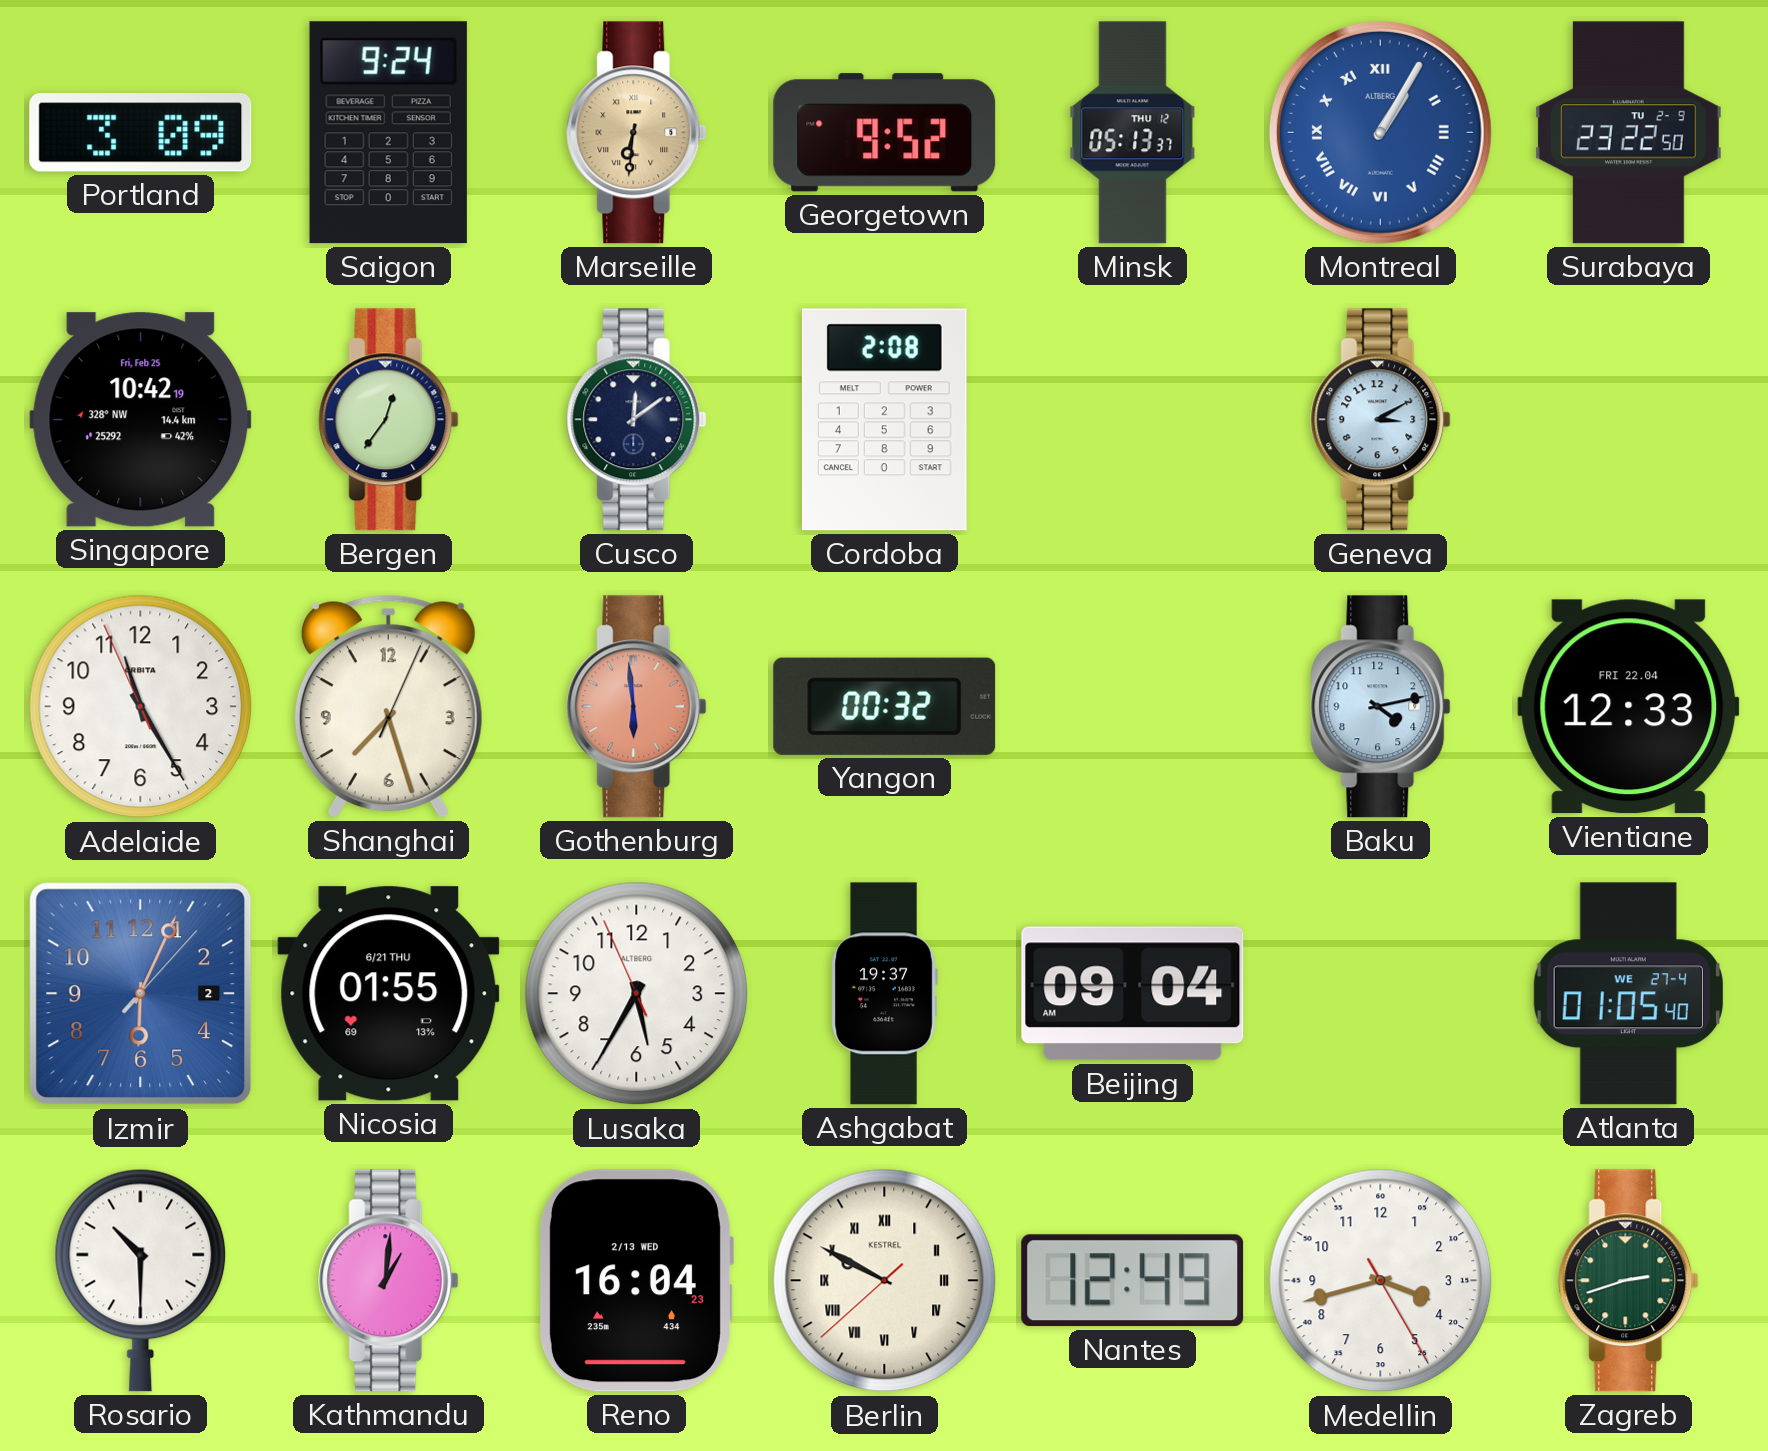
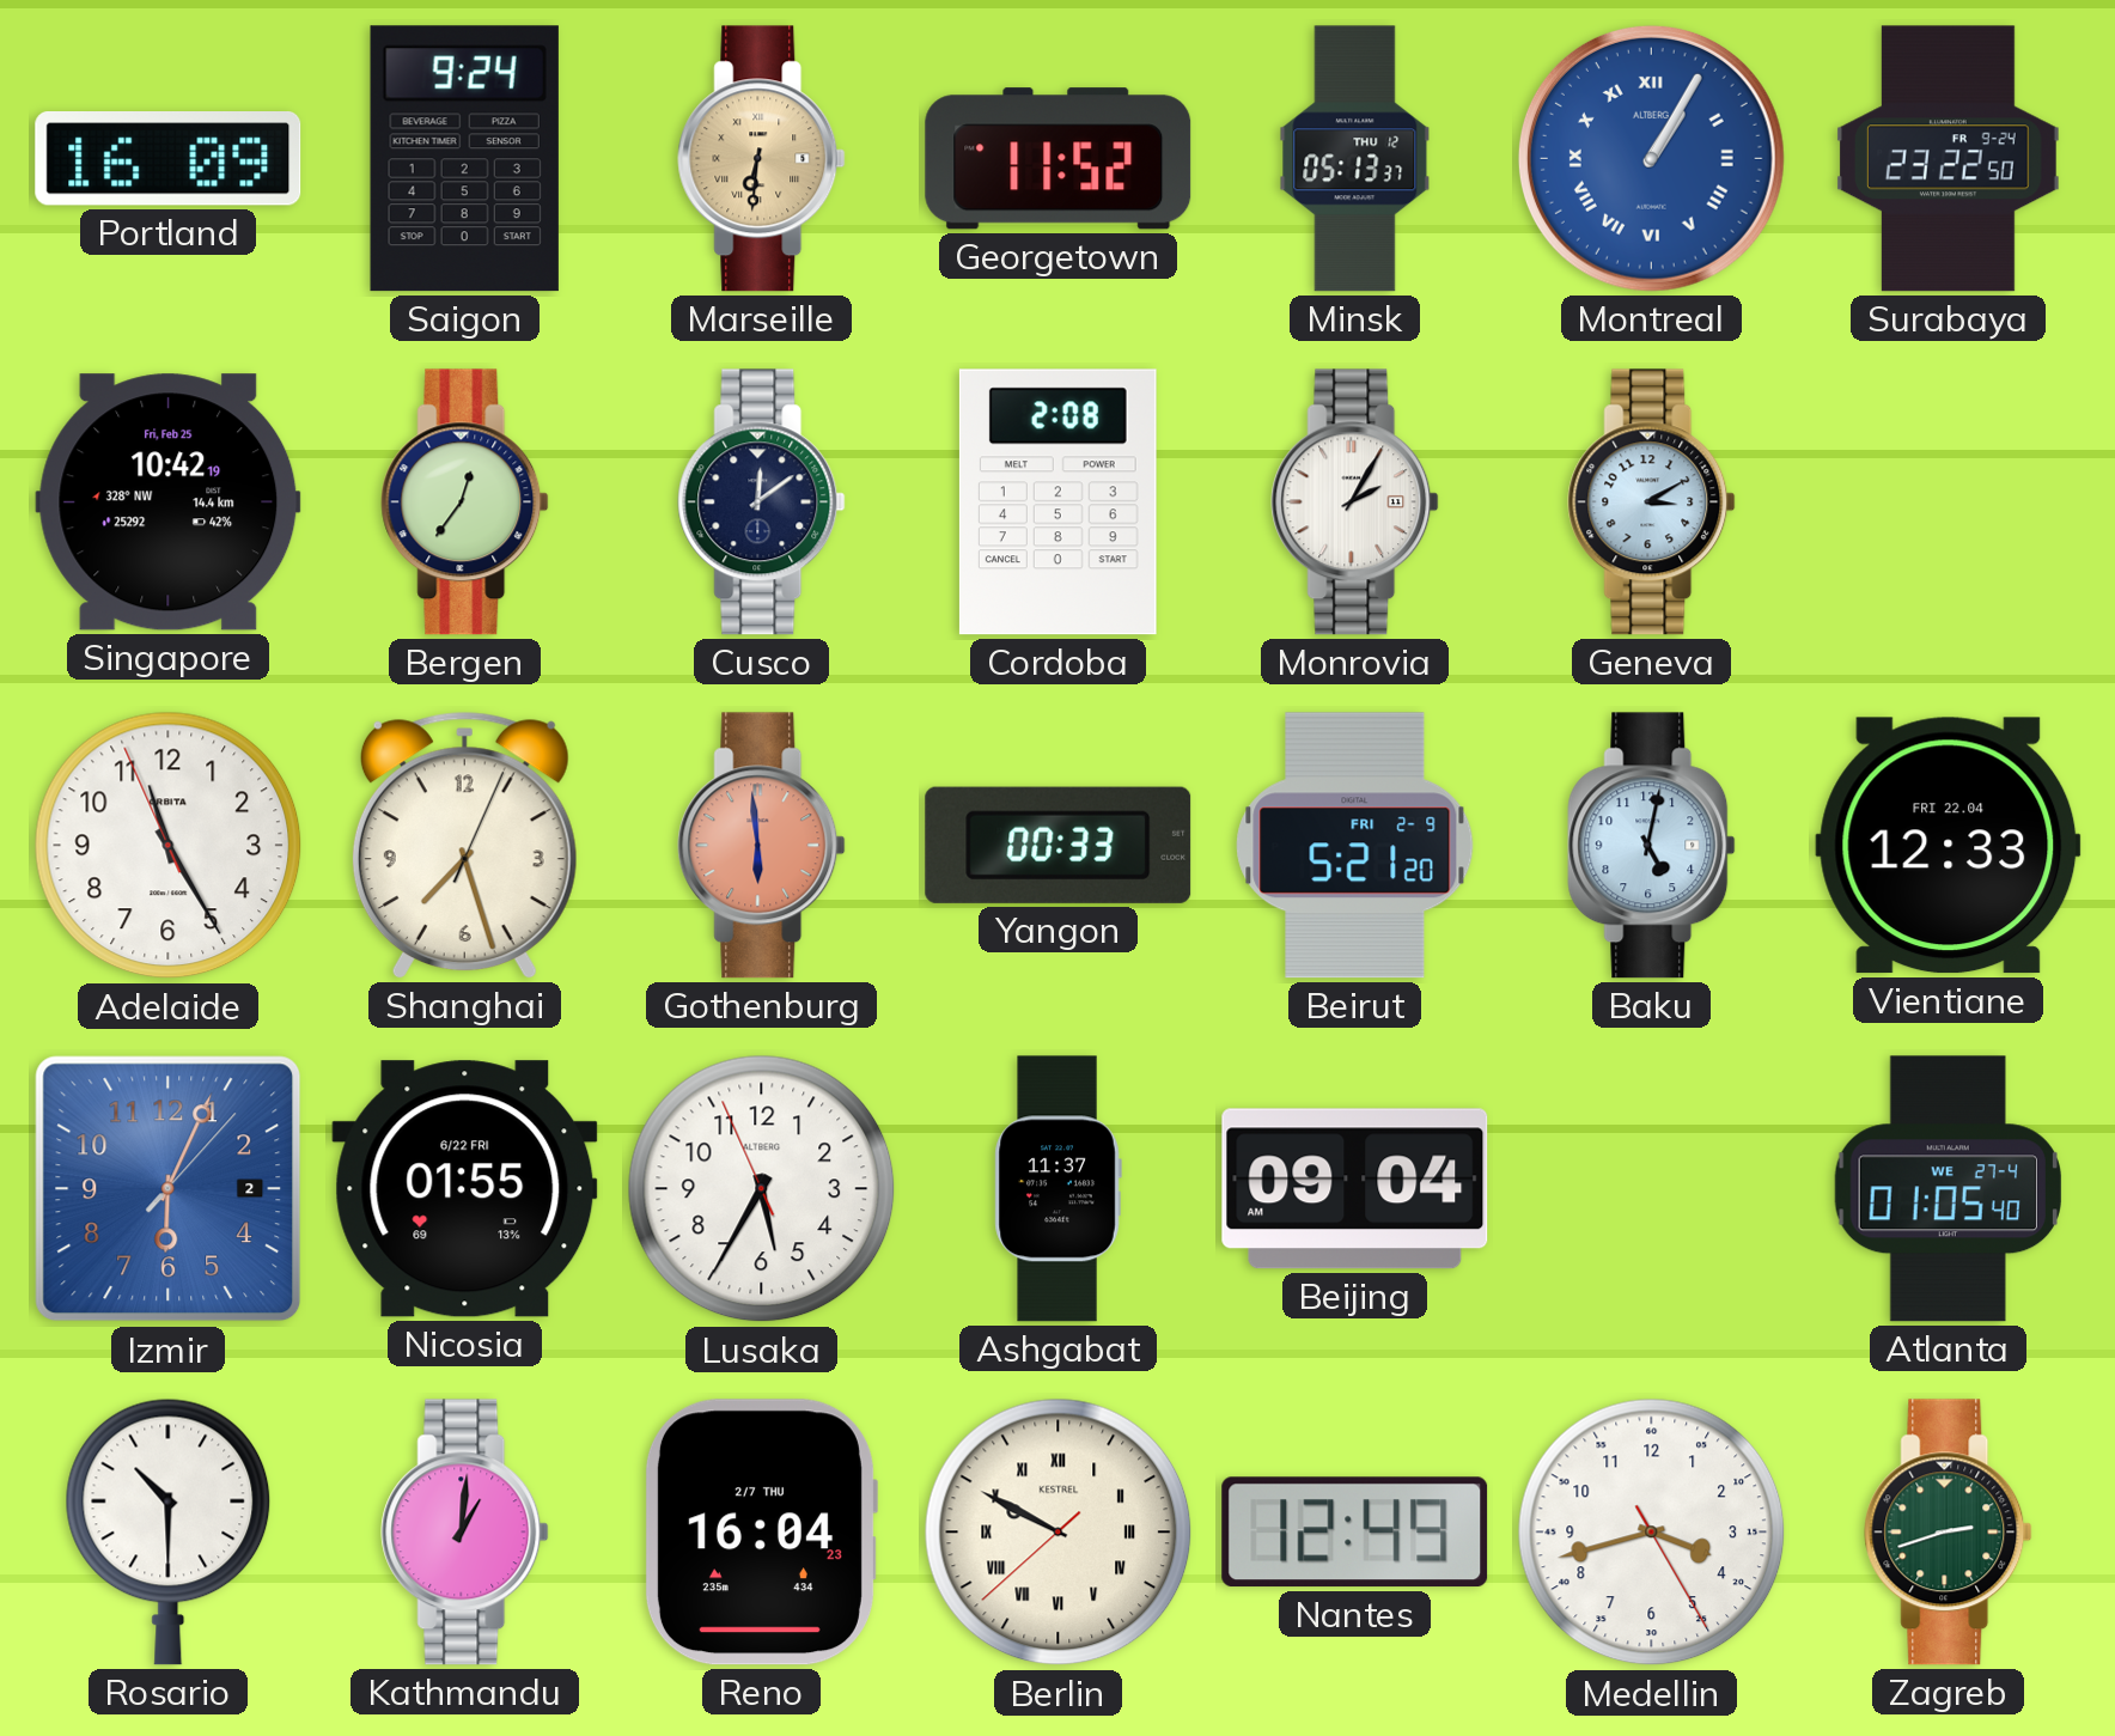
Portland: 3:09 -> 16:09 (169, 159)
Georgetown: 9:52 -> 11:52 (1059, 159)
Surabaya date: TU 2-9 -> FR 9-24 (1948, 159)
Monrovia: none -> 2:05 (1355, 502)
Yangon: 00:32 -> 00:33 (1059, 845)
Beirut: none -> 5:21 (1355, 846)
Baku: 4:13 -> 5:02 (1652, 846)
Nicosia date: 6/21 THU -> 6/22 FRI (465, 1189)
Ashgabat: 19:37 -> 11:37 (1057, 1189)
Reno date: 2/13 WED -> 2/7 THU (761, 1533)
